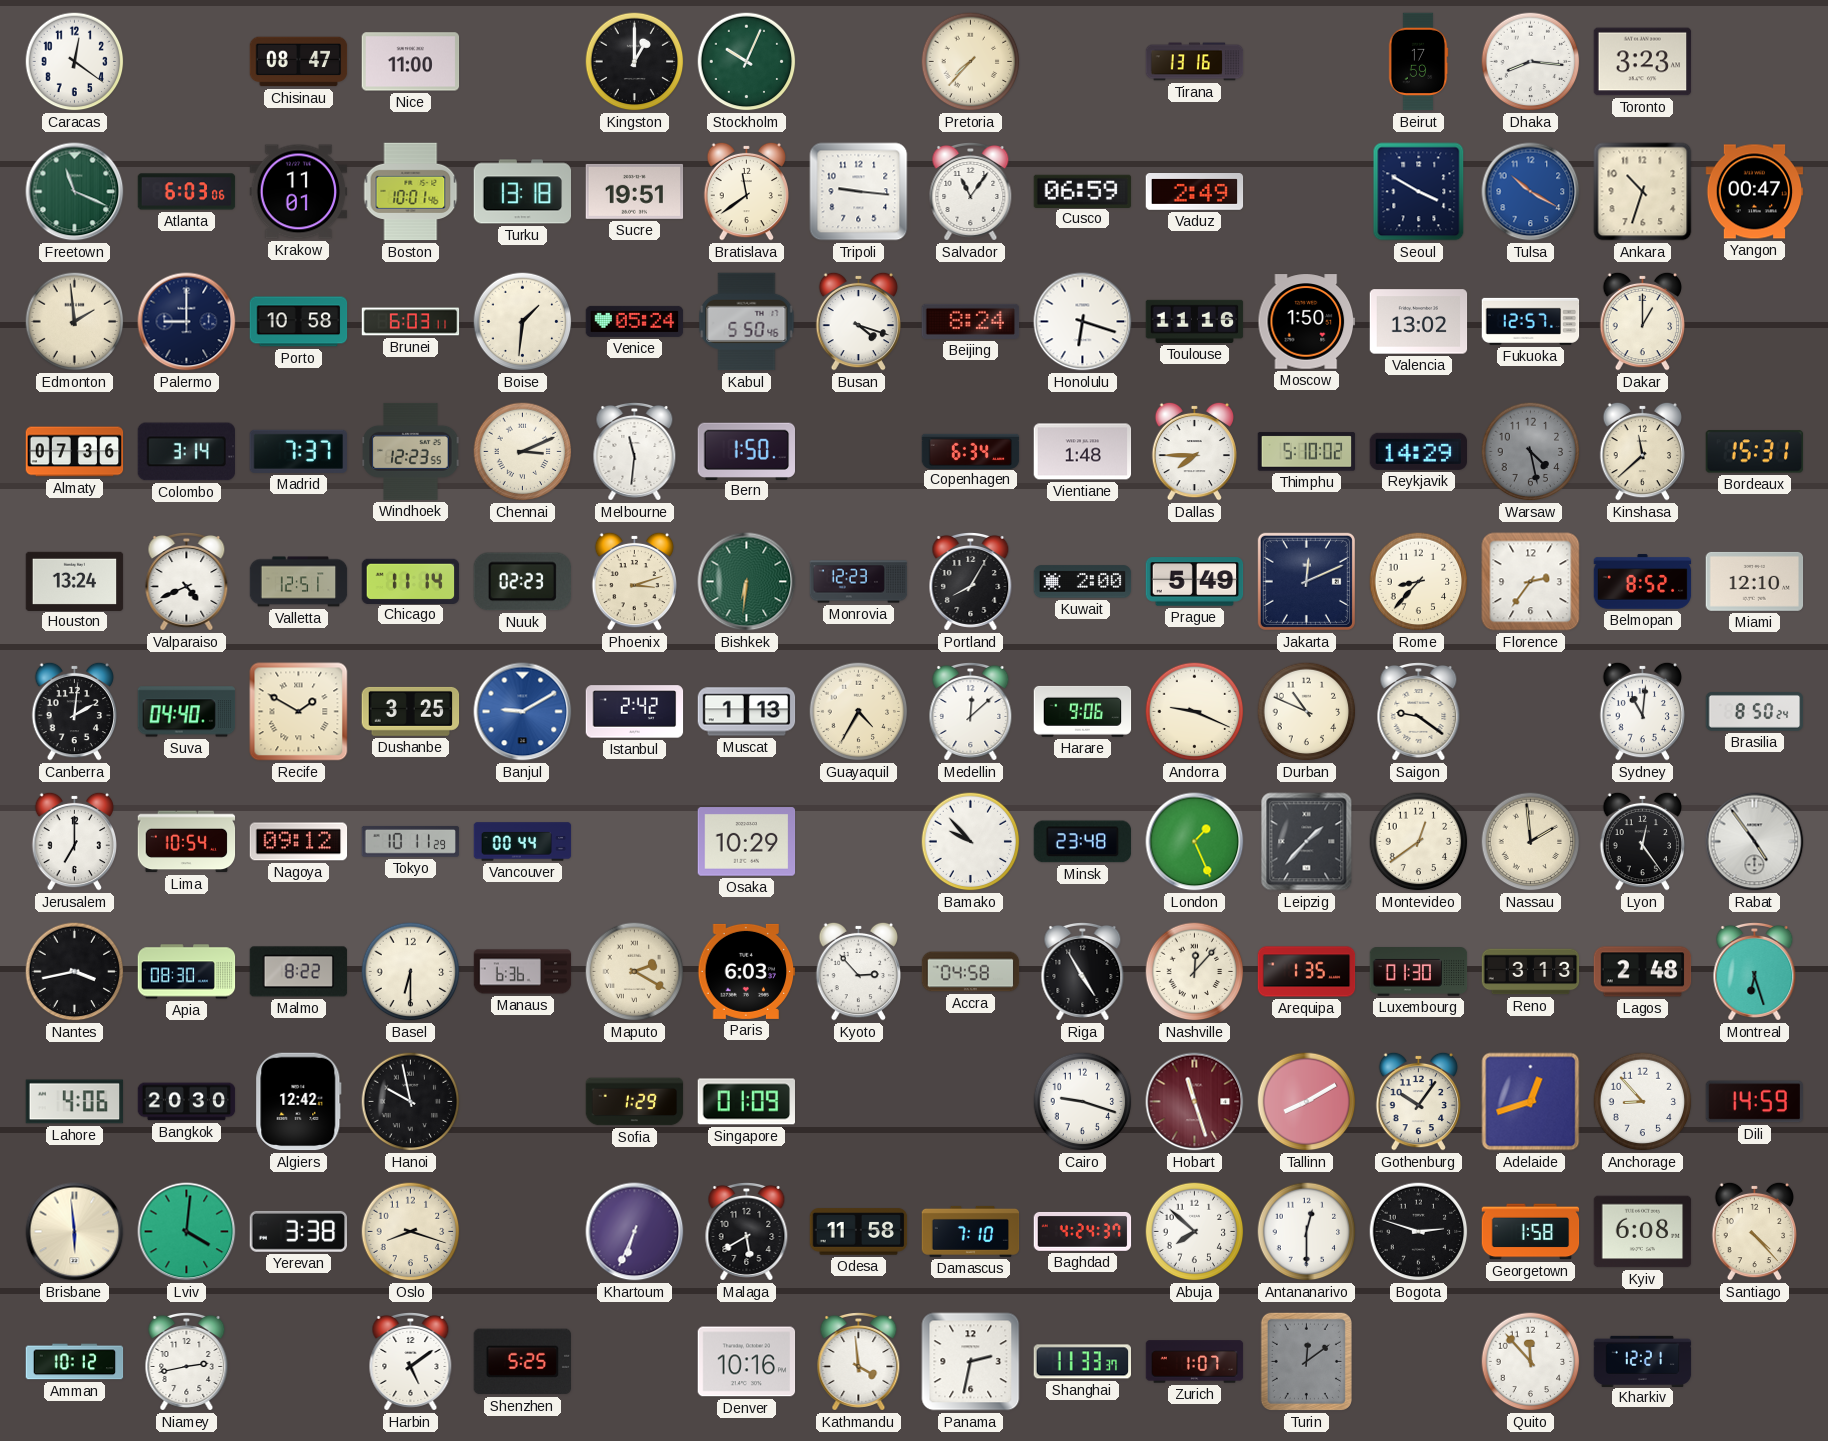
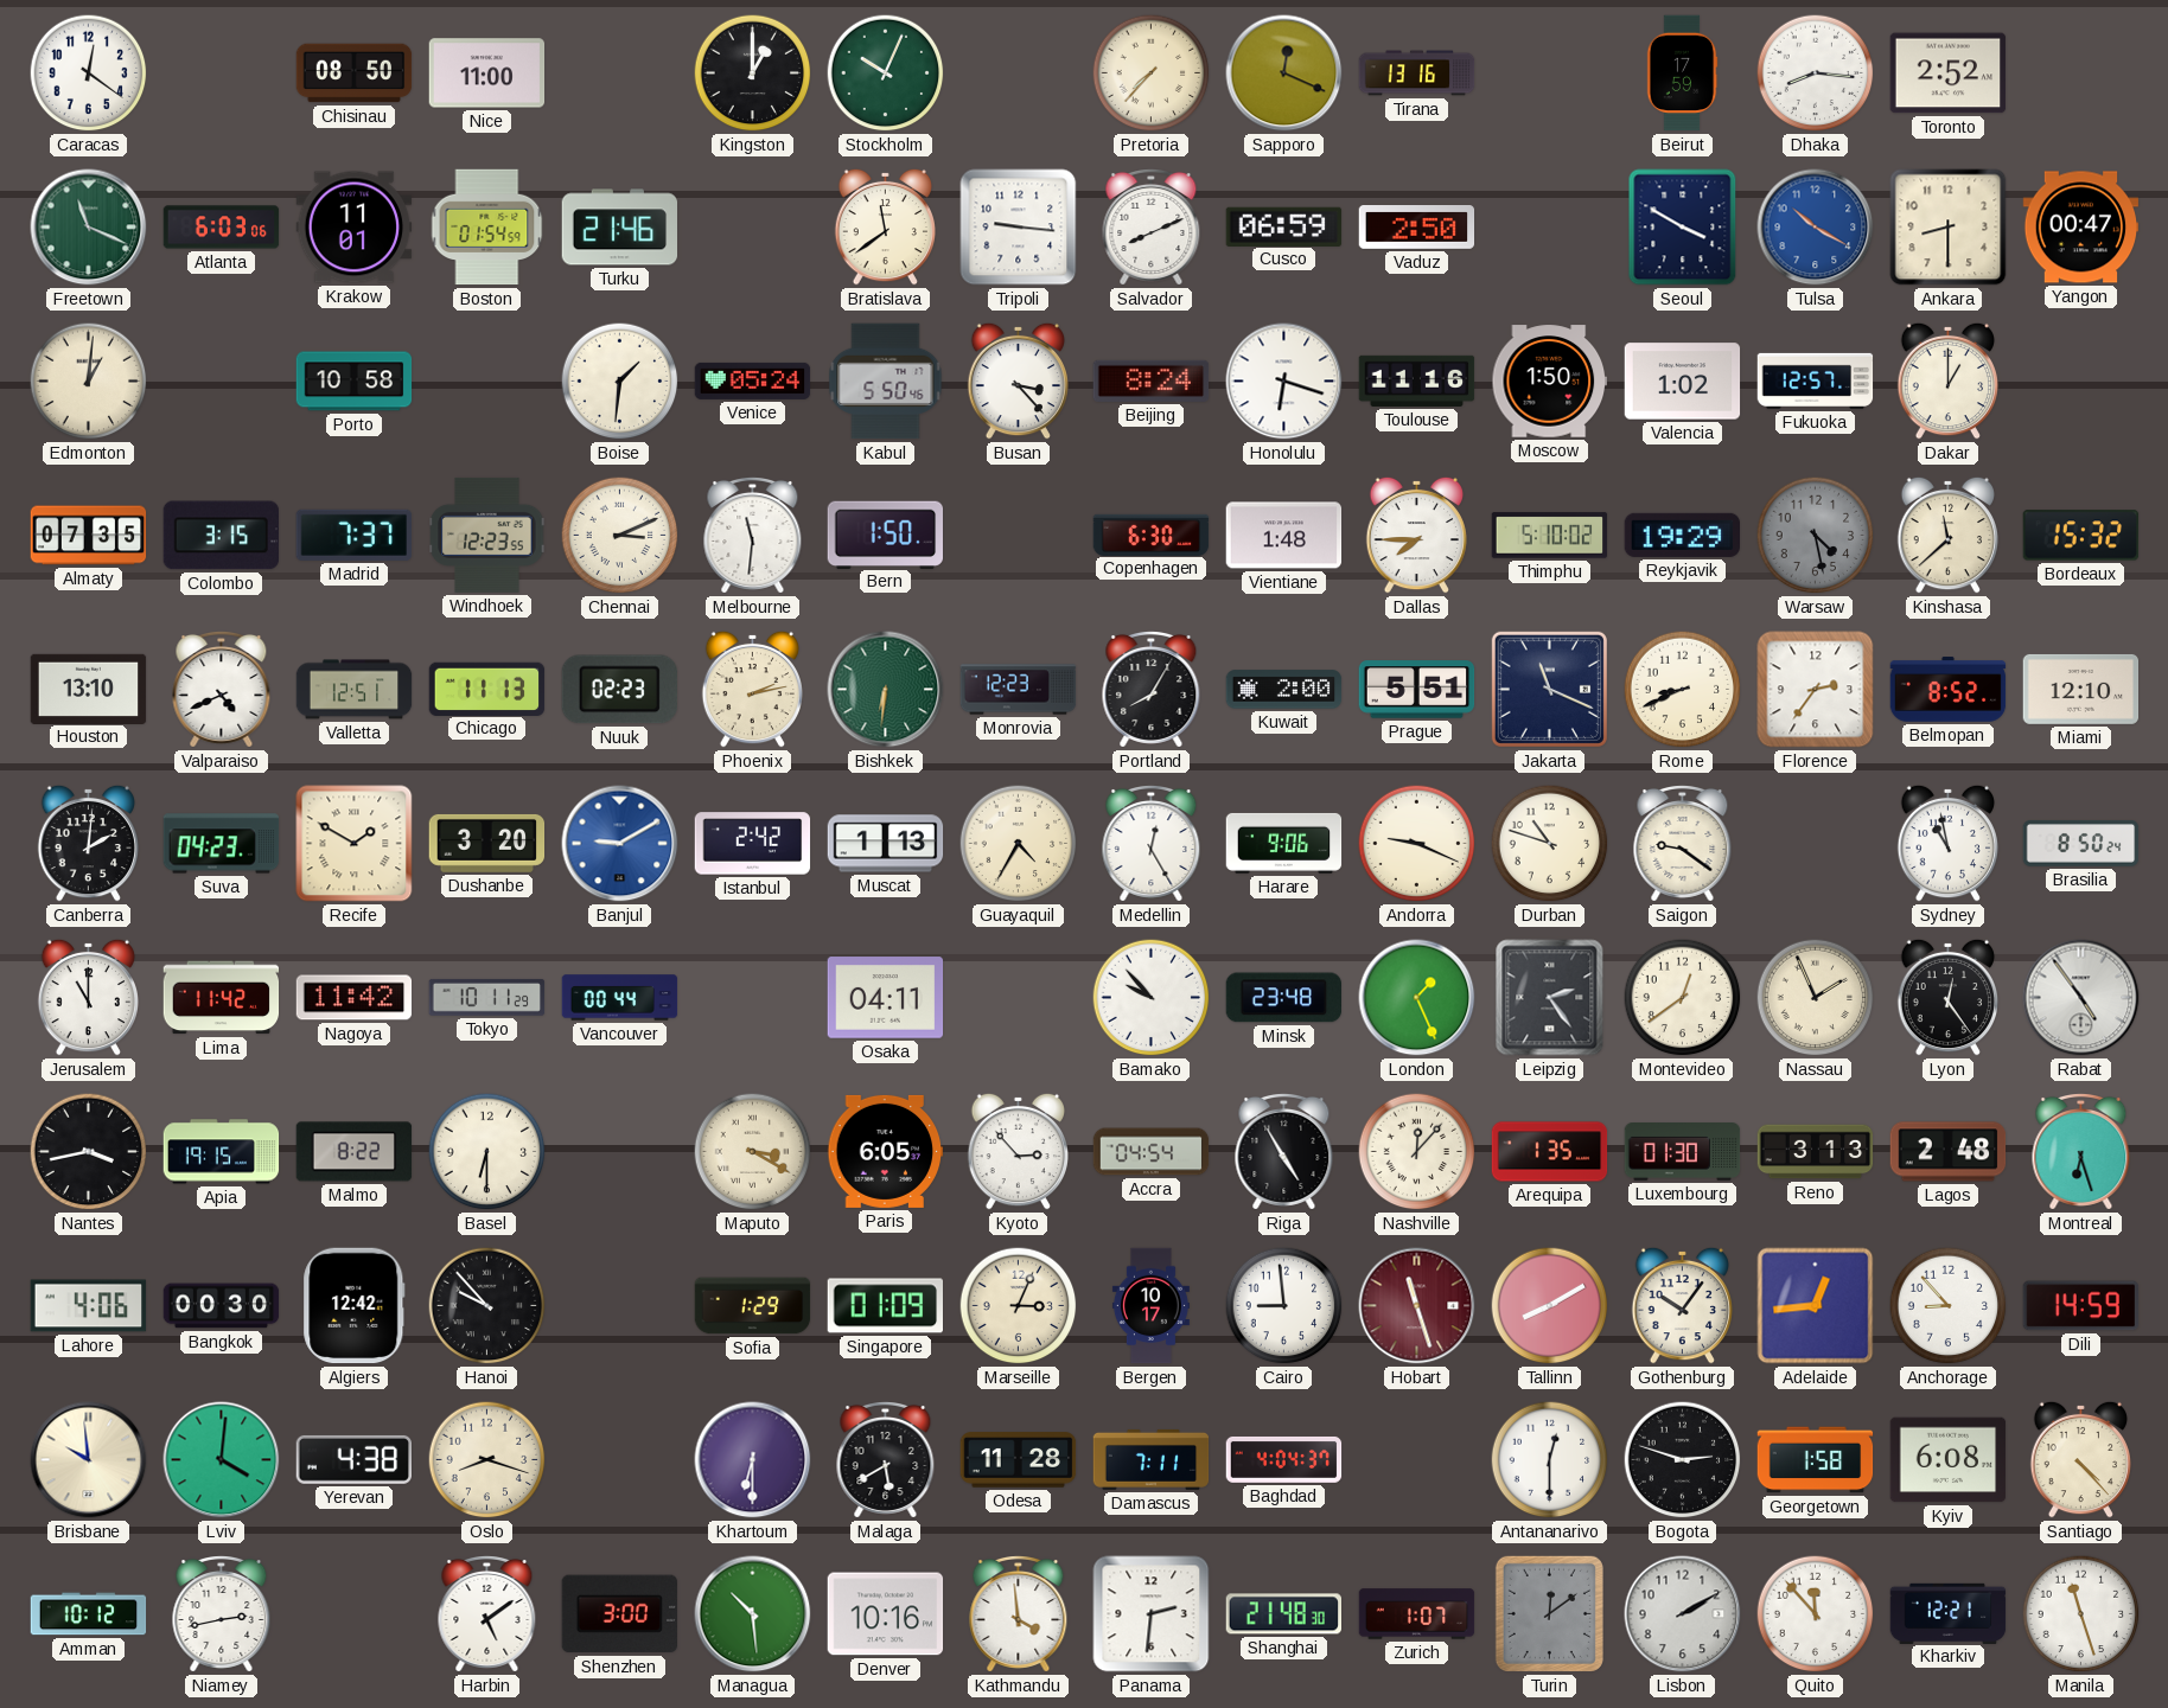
Chisinau: 08:47 -> 08:50 (355, 73)
Sapporo: none -> 12:19 (1284, 73)
Toronto: 3:23 -> 2:52 (1949, 73)
Boston: 10:01 -> 01:54 (487, 228)
Turku: 13:18 -> 21:46 (620, 228)
Sucre: 19:51 -> none (635, 191)
Salvador: 11:06 -> 8:11 (1152, 228)
Vaduz: 2:49 -> 2:50 (1417, 228)
Ankara: 10:33 -> 8:30 (1949, 228)
Edmonton: 1:59 -> 1:01 (89, 382)
Palermo: 9:00 -> none (187, 322)
Brunei: 6:03 -> none (411, 322)
Busan: 4:18 -> 3:23 (1019, 380)
Valencia: 13:02 -> 1:02 (1683, 382)
Almaty: 07:36 -> 07:35 (89, 536)
Colombo: 3:14 -> 3:15 (221, 536)
Copenhagen: 6:34 -> 6:30 (1152, 535)
Reykjavik: 14:29 -> 19:29 (1683, 535)
Bordeaux: 15:31 -> 15:32 (2081, 536)
Houston: 13:24 -> 13:10 (89, 689)
Chicago: 11:14 -> 11:13 (487, 689)
Phoenix: 3:12 -> 2:13 (753, 689)
Prague: 5:49 -> 5:51 (1417, 690)
Jakarta: 12:11 -> 11:19 (1549, 689)
Rome: 8:37 -> 8:41 (1683, 690)
Suva: 04:40 -> 04:23 (222, 844)
Dushanbe: 3:25 -> 3:20 (487, 843)
Medellin: 12:08 -> 12:25 (1152, 844)
Durban: 10:49 -> 10:48 (1550, 844)
Sydney: 11:01 -> 10:58 (1949, 843)
Jerusalem: 7:00 -> 11:00 (89, 997)
Lima: 10:54 -> 11:42 (222, 998)
Nagoya: 09:12 -> 11:42 (355, 998)
Osaka: 10:29 -> 04:11 (886, 998)
Leipzig: 1:37 -> 2:24 (1550, 998)
Nassau: 1:59 -> 1:56 (1816, 998)
Apia: 08:30 -> 19:15 (222, 1152)
Manaus: 6:36 -> none (523, 972)
Maputo: 2:20 -> 3:20 (753, 1152)
Paris: 6:03 -> 6:05 (886, 1151)
Accra: 04:58 -> 04:54 (1152, 1152)
Bangkok: 20:30 -> 00:30 (222, 1306)
Hanoi: 9:58 -> 9:53 (487, 1306)
Marseille: none -> 3:04 (1019, 1306)
Bergen: none -> 10:17 (1150, 1306)
Cairo: 9:18 -> 8:59 (1284, 1306)
Adelaide: 12:42 -> 12:44 (1816, 1306)
Brisbane: 5:59 -> 9:59 (89, 1460)
Yerevan: 3:38 -> 4:38 (353, 1459)
Khartoum: 6:34 -> 6:30 (753, 1460)
Odesa: 11:58 -> 11:28 (1019, 1460)
Damascus: 7:10 -> 7:11 (1152, 1459)
Baghdad: 4:24 -> 4:04 (1284, 1460)
Abuja: 7:52 -> none (1195, 1232)
Shenzhen: 5:25 -> 3:00 (619, 1614)
Managua: none -> 10:29 (753, 1614)
Panama: 2:32 -> 2:31 (1152, 1614)
Shanghai: 11:33 -> 21:48 (1284, 1614)
Lisbon: none -> 2:10 (1683, 1614)
Manila: none -> 11:27 (2081, 1614)
